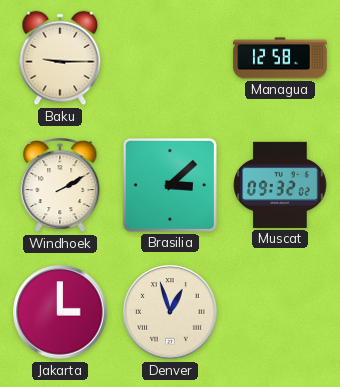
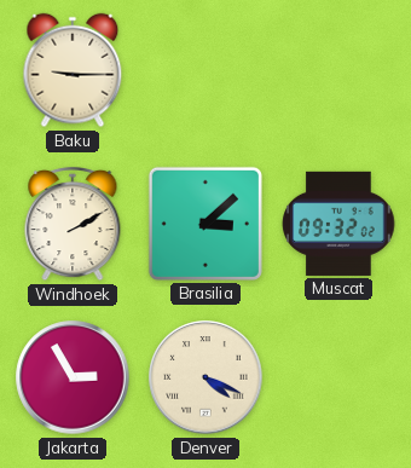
Managua: 12:58 -> none (280, 58)
Jakarta: 3:00 -> 2:55 (73, 377)
Denver: 12:57 -> 4:19 (205, 377)
